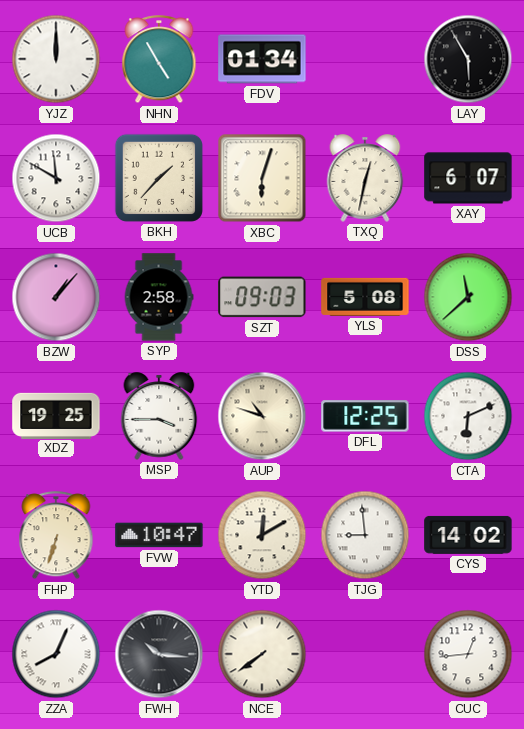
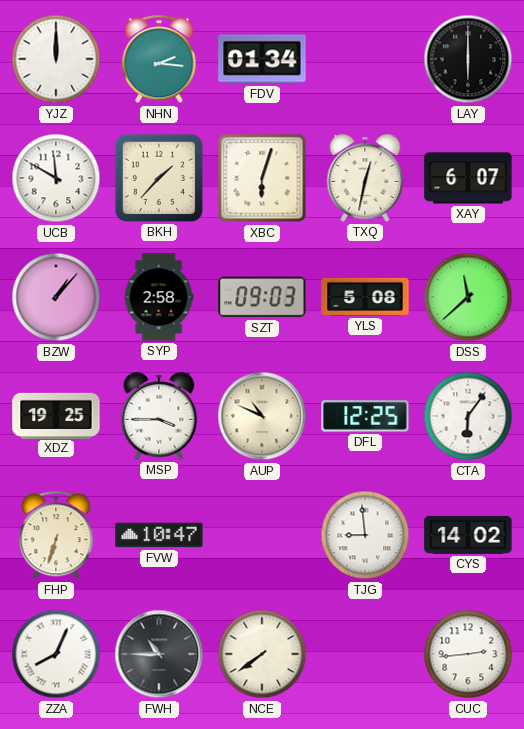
NHN: 4:55 -> 2:16 (159, 60)
LAY: 5:55 -> 6:00 (468, 59)
AUP: 10:48 -> 10:49 (262, 416)
CTA: 6:11 -> 6:06 (468, 416)
YTD: 12:10 -> none (262, 535)
FWH: 10:16 -> 10:45 (159, 654)
CUC: 12:44 -> 2:44 (468, 654)
